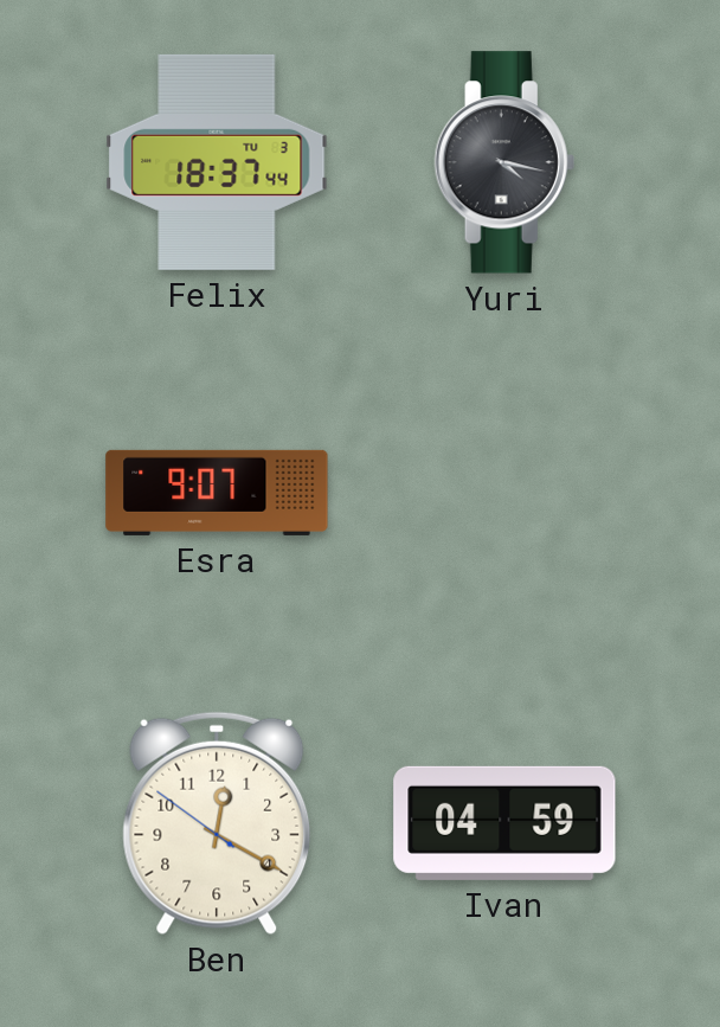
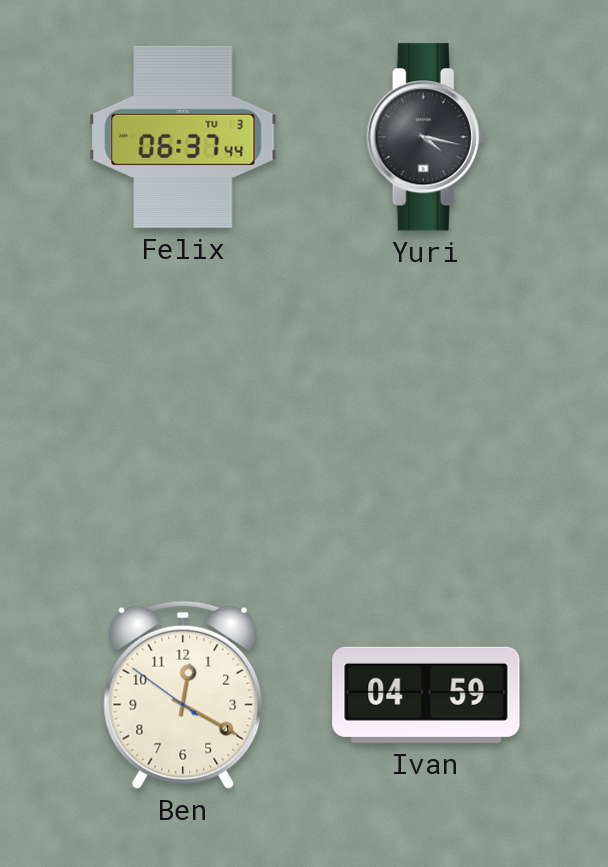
Felix: 18:37 -> 06:37 (183, 137)
Esra: 9:07 -> none (217, 493)
